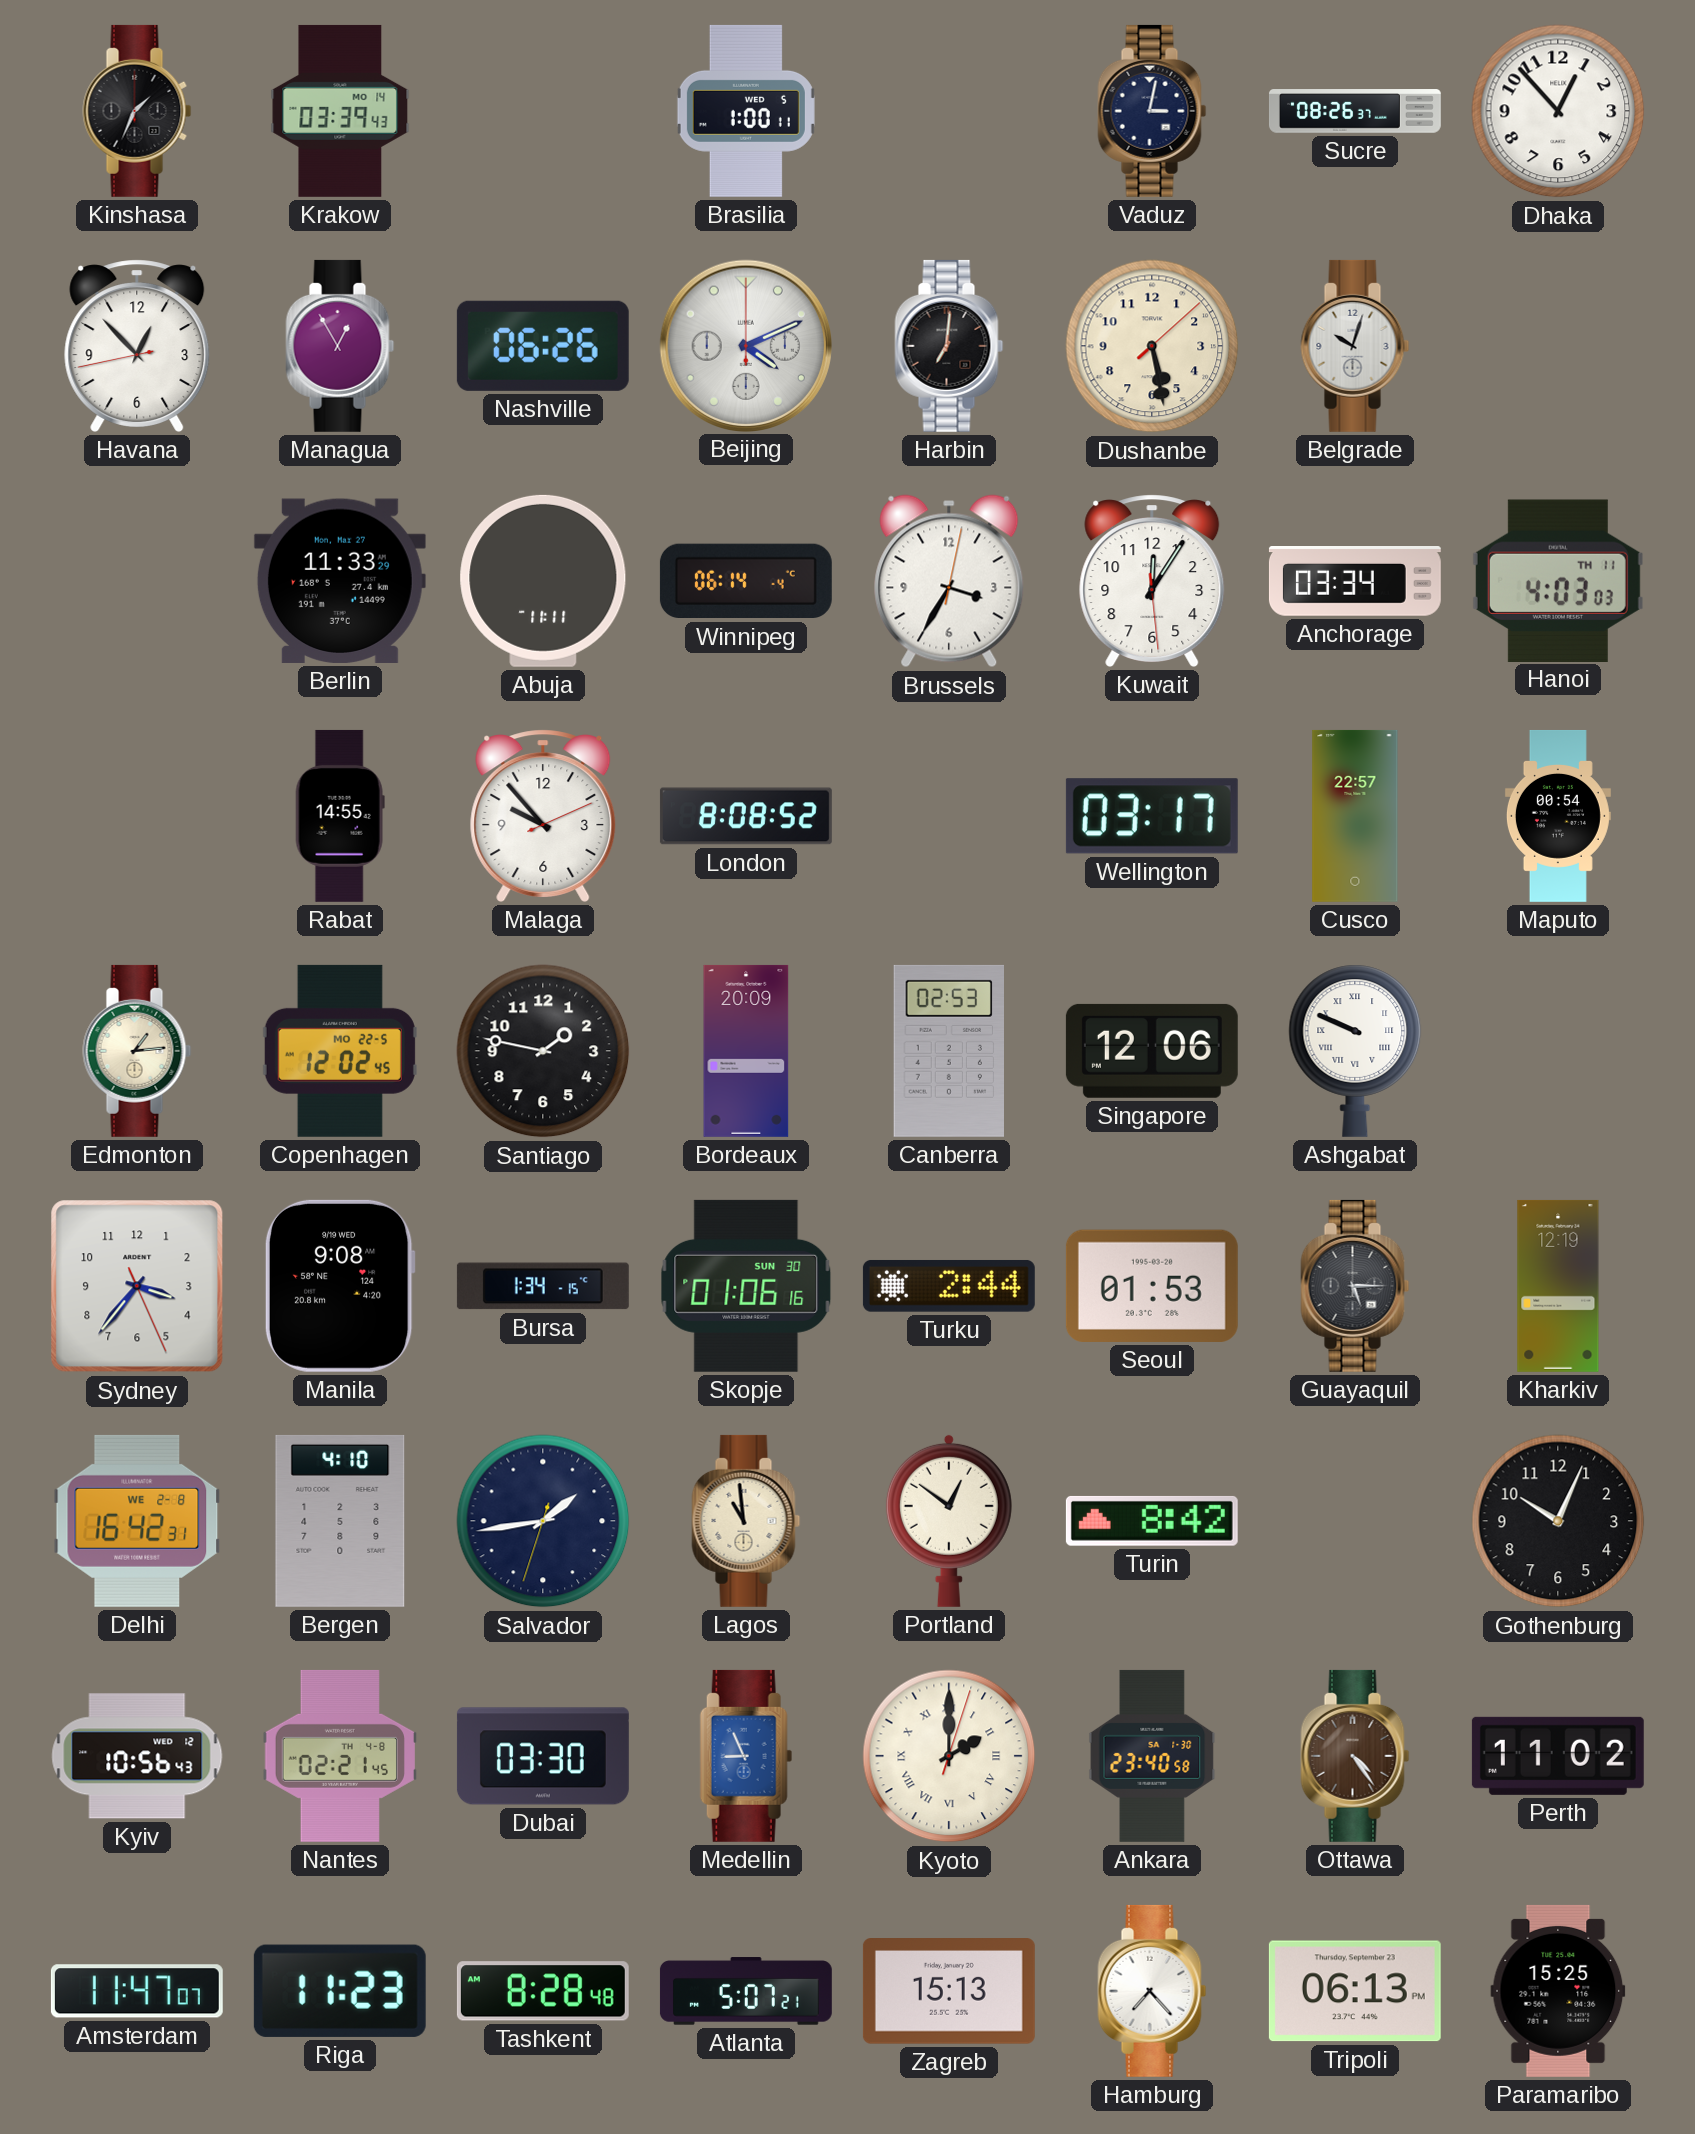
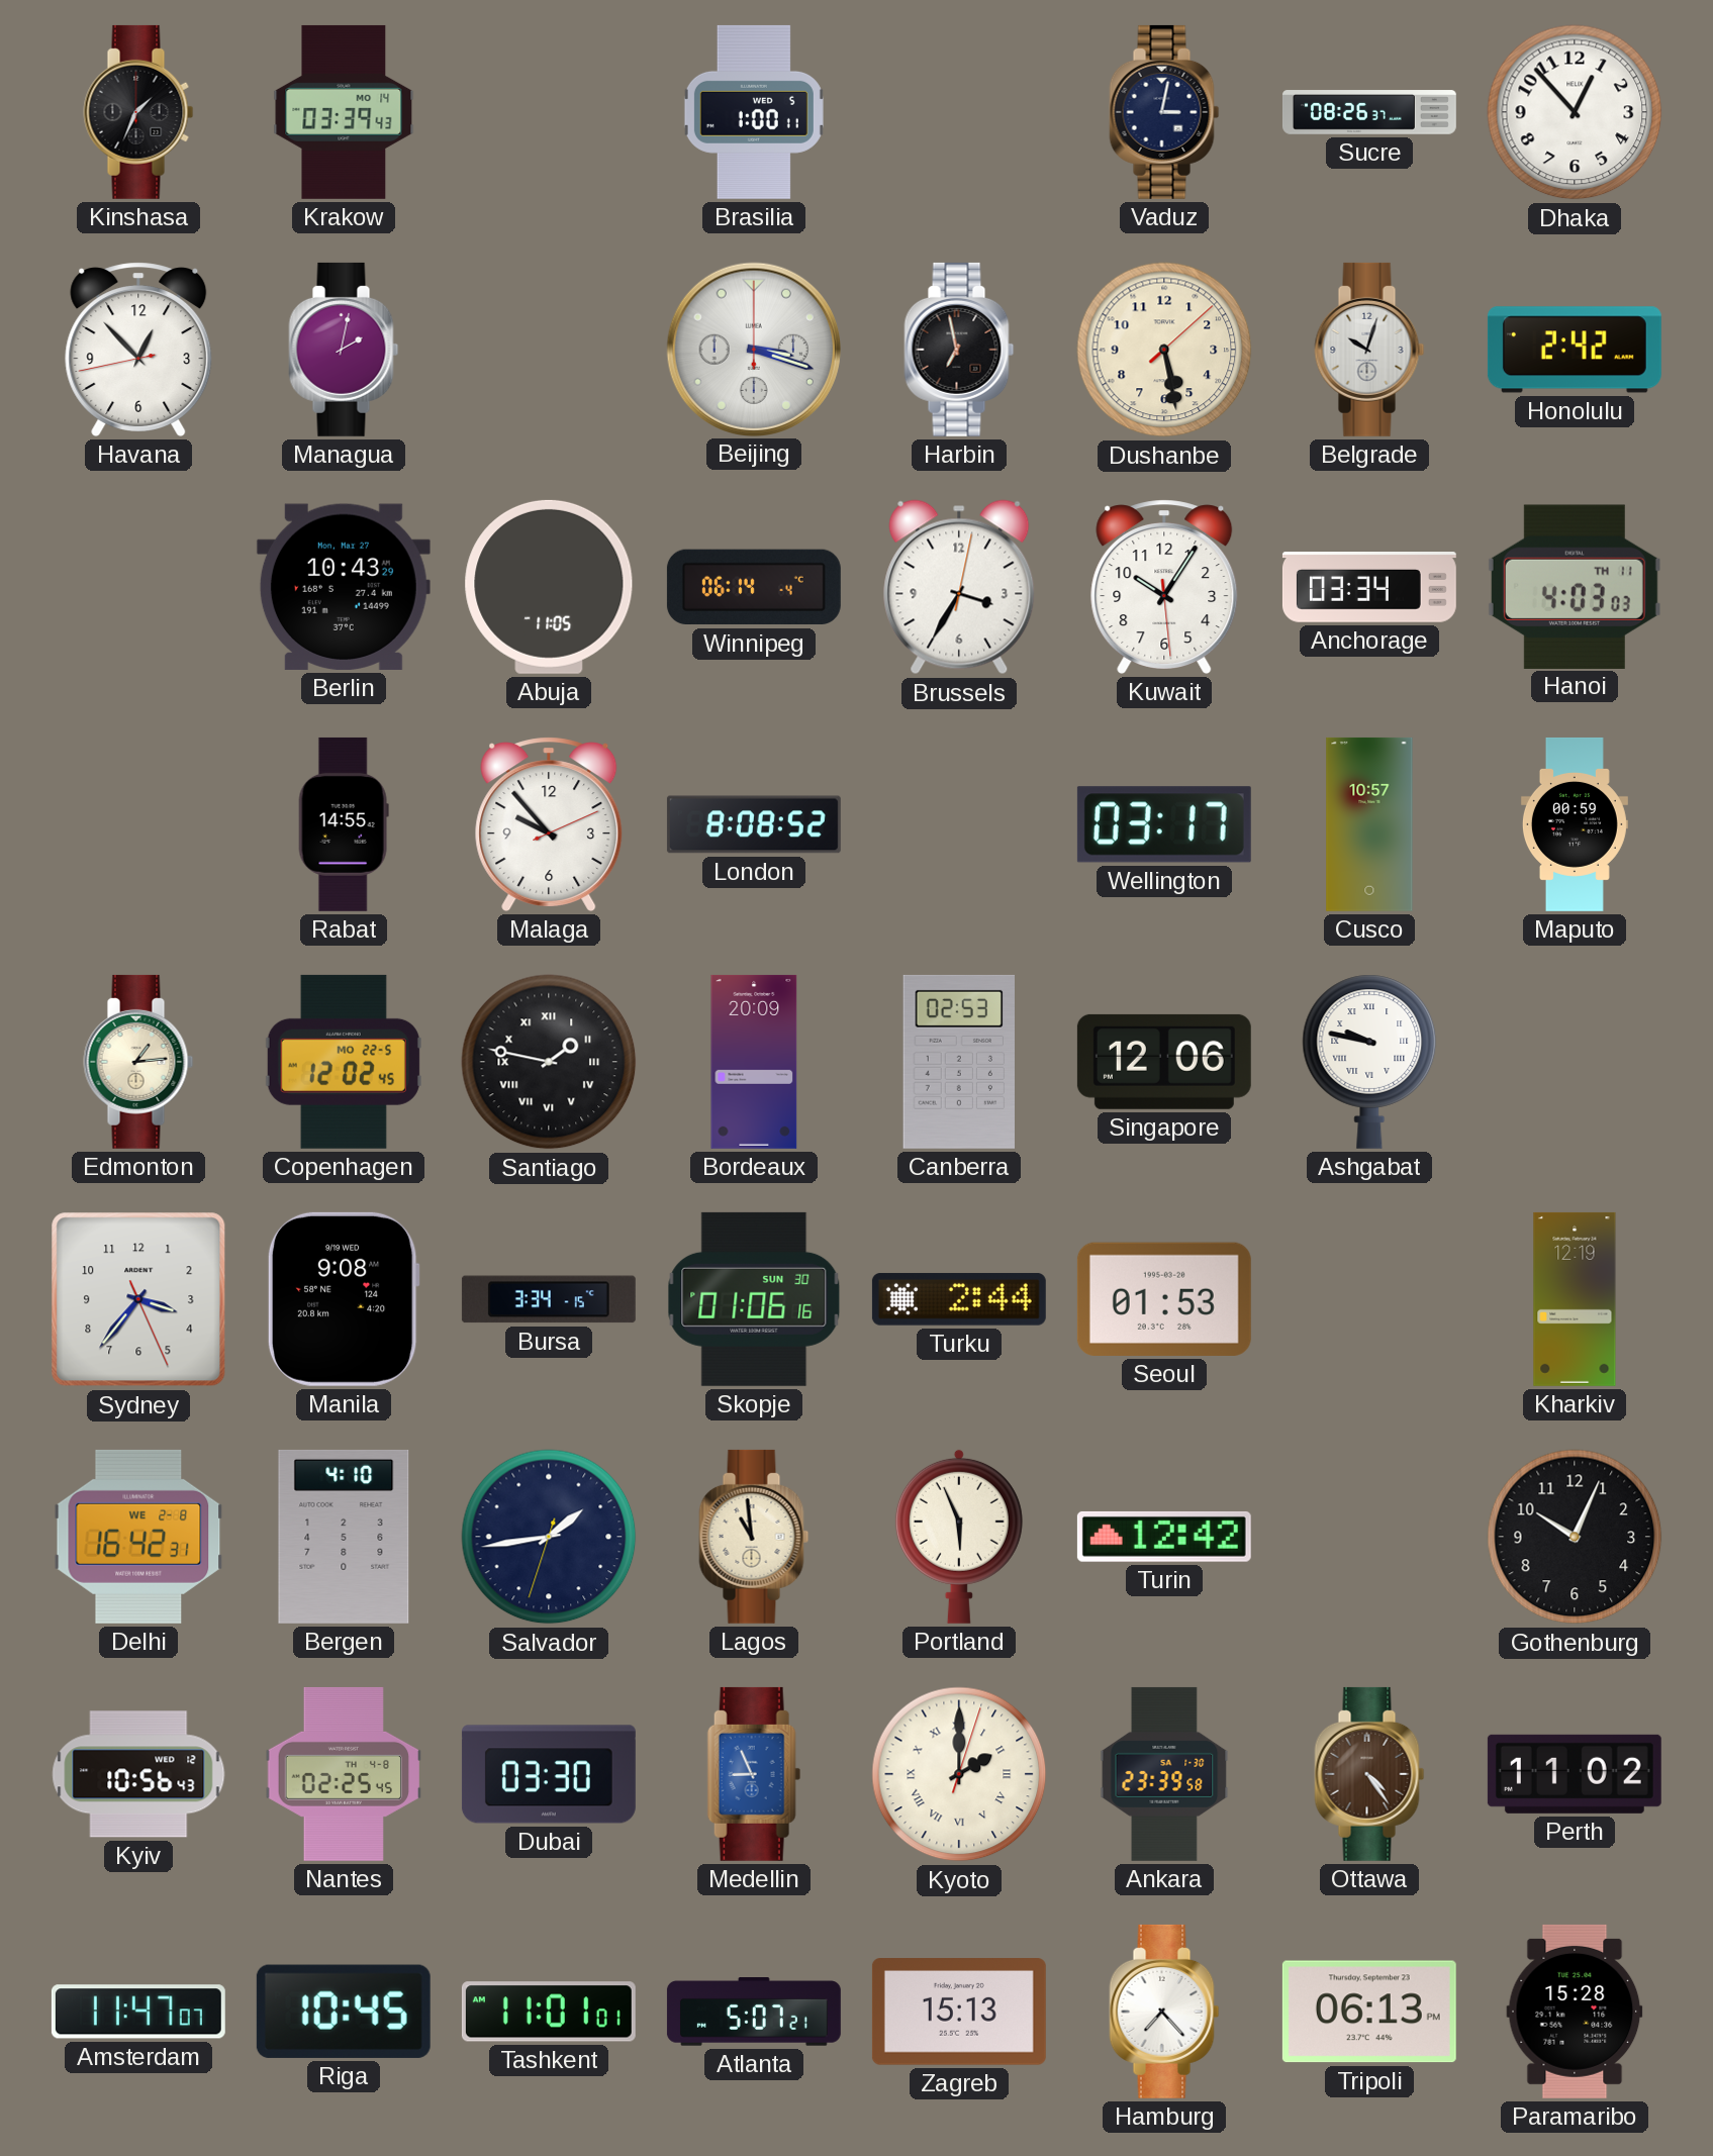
Managua: 12:55 -> 2:02 (344, 350)
Nashville: 06:26 -> none (543, 346)
Beijing: 4:11 -> 3:18 (753, 349)
Harbin: 7:01 -> 6:58 (959, 350)
Honolulu: none -> 2:42 (1575, 350)
Berlin: 11:33 -> 10:43 (344, 587)
Abuja: 11:11 -> 11:05 (549, 587)
Kuwait: 12:05 -> 10:05 (1164, 587)
Cusco: 22:57 -> 10:57 (1369, 824)
Maputo: 00:54 -> 00:59 (1575, 824)
Santiago numerals: Arabic -> Roman (549, 1062)
Ashgabat: 9:49 -> 9:47 (1369, 1062)
Bursa: 1:34 -> 3:34 (549, 1299)
Guayaquil: 5:15 -> none (1355, 1286)
Portland: 12:51 -> 5:56 (959, 1537)
Turin: 8:42 -> 12:42 (1164, 1537)
Nantes: 02:21 -> 02:25 (343, 1774)
Ankara: 23:40 -> 23:39 (1164, 1774)
Riga: 11:23 -> 10:45 (344, 2012)
Tashkent: 8:28 -> 11:01 (549, 2012)
Paramaribo: 15:25 -> 15:28 (1575, 2012)
